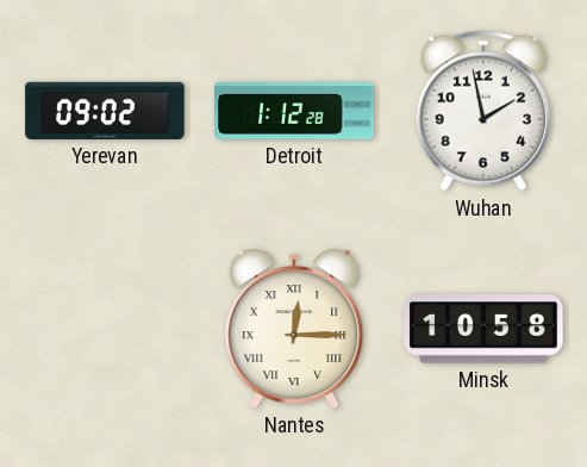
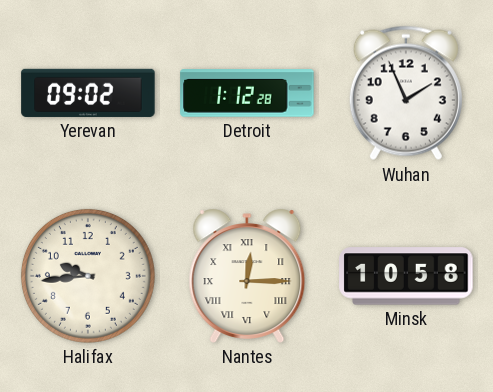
Wuhan: 1:58 -> 1:56 (406, 93)
Halifax: none -> 9:44 (88, 276)
